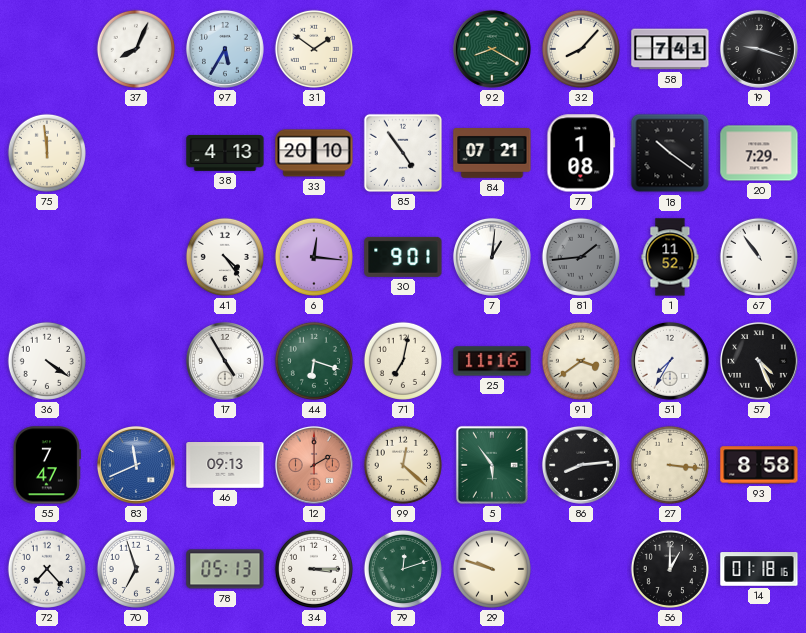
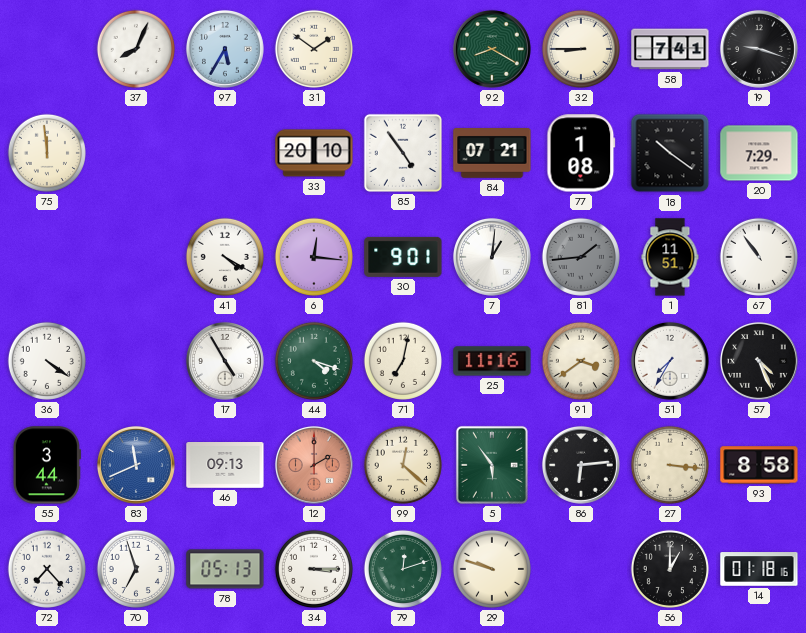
32: 8:07 -> 8:45 (581, 49)
38: 4:13 -> none (225, 153)
41: 4:24 -> 4:20 (225, 257)
1: 11:52 -> 11:51 (670, 257)
44: 6:18 -> 4:18 (314, 361)
55: 7:47 -> 3:44 (47, 465)
86: 8:14 -> 6:14 (581, 465)
